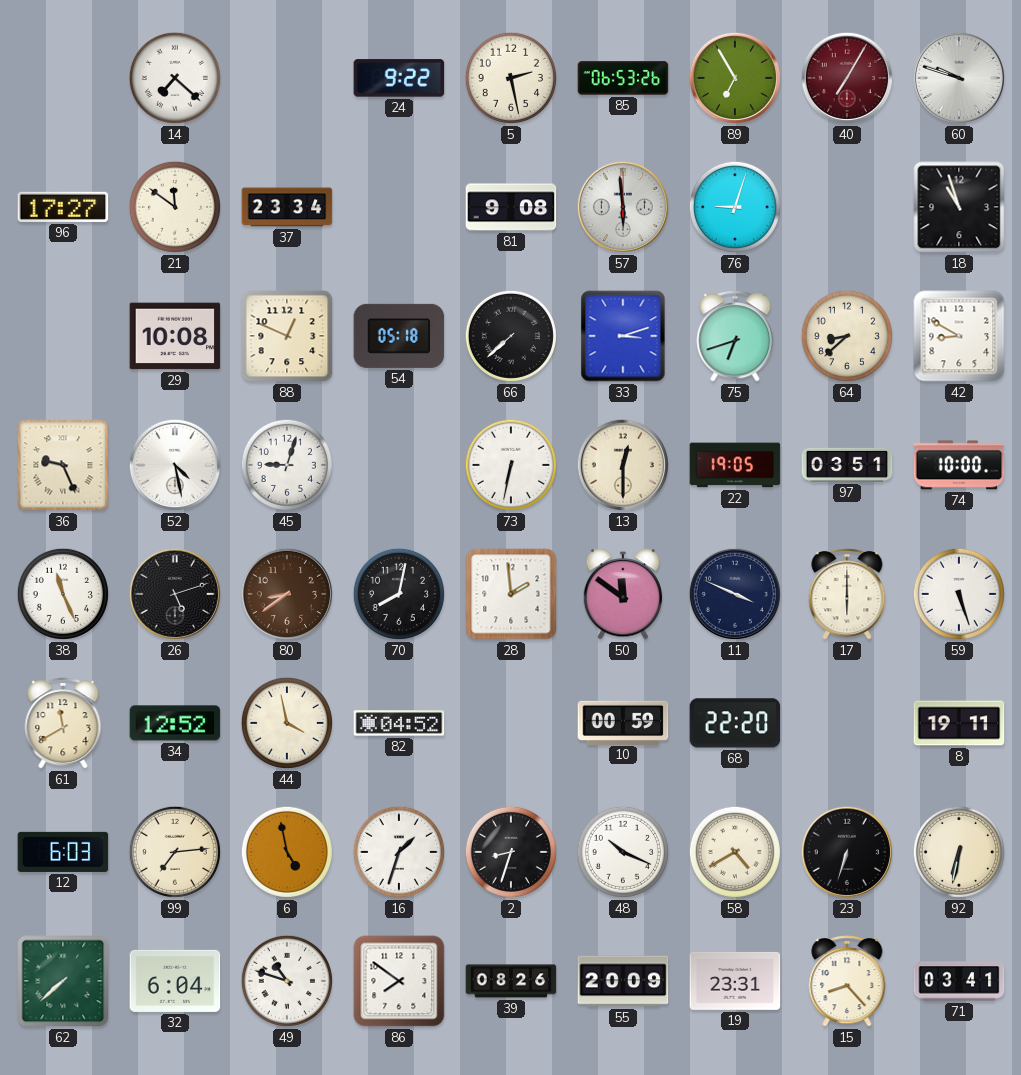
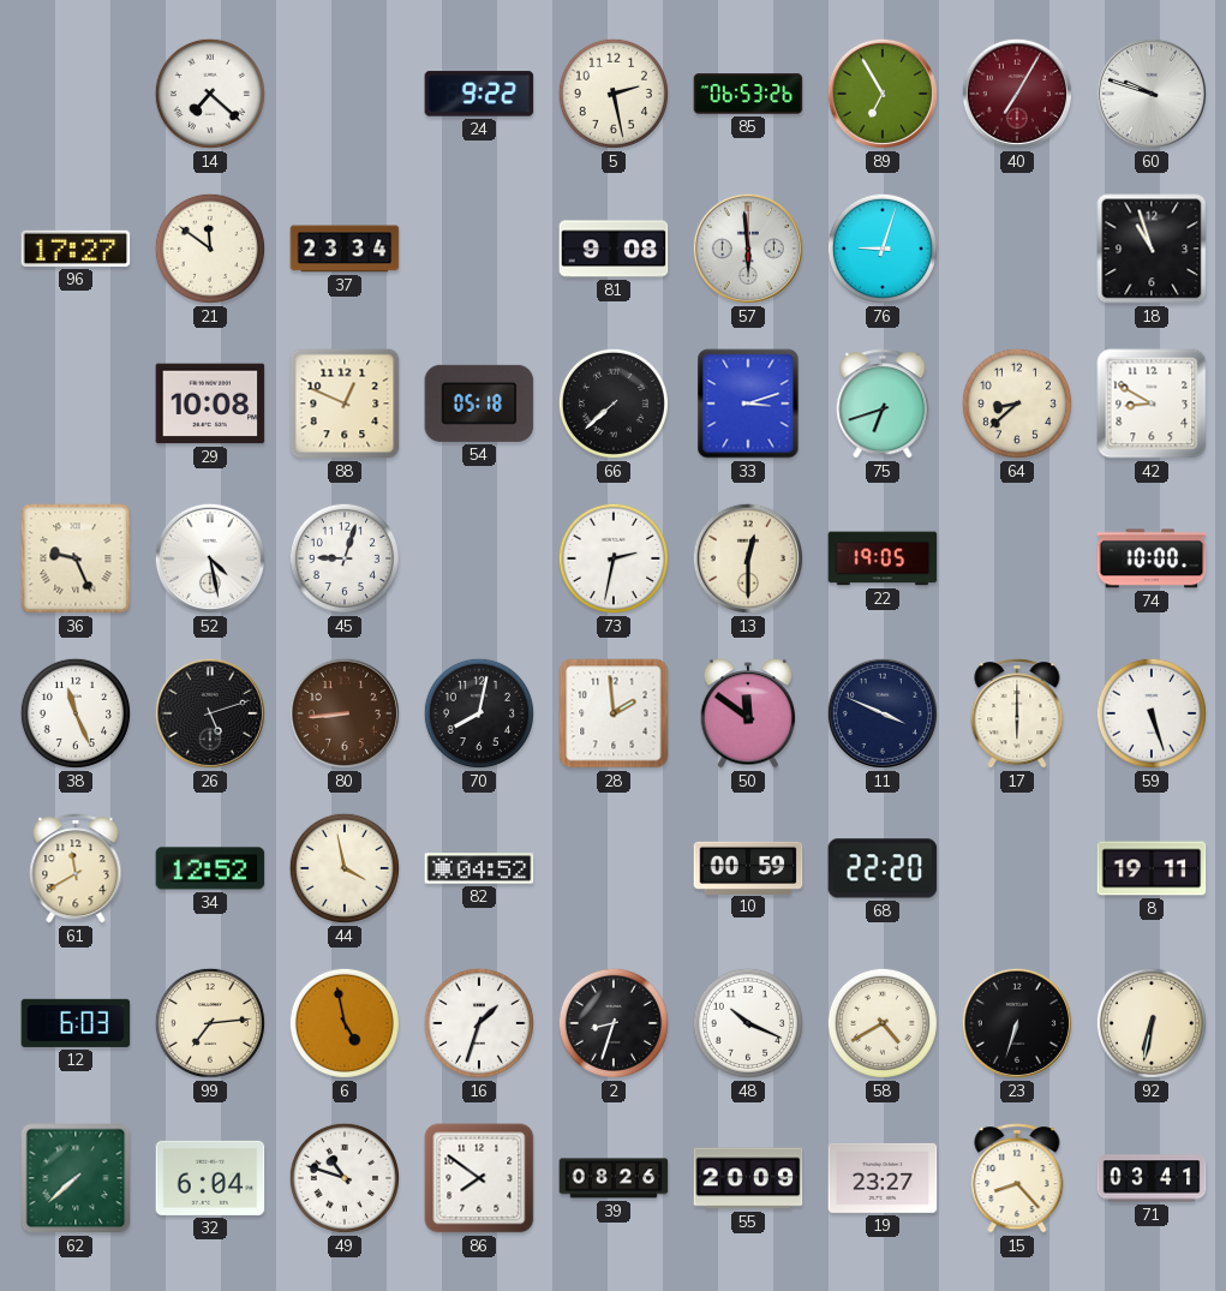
73: 6:32 -> 2:32 (614, 558)
97: 03:51 -> none (847, 465)
80: 8:39 -> 8:44 (345, 713)
19: 23:31 -> 23:27 (883, 1178)
